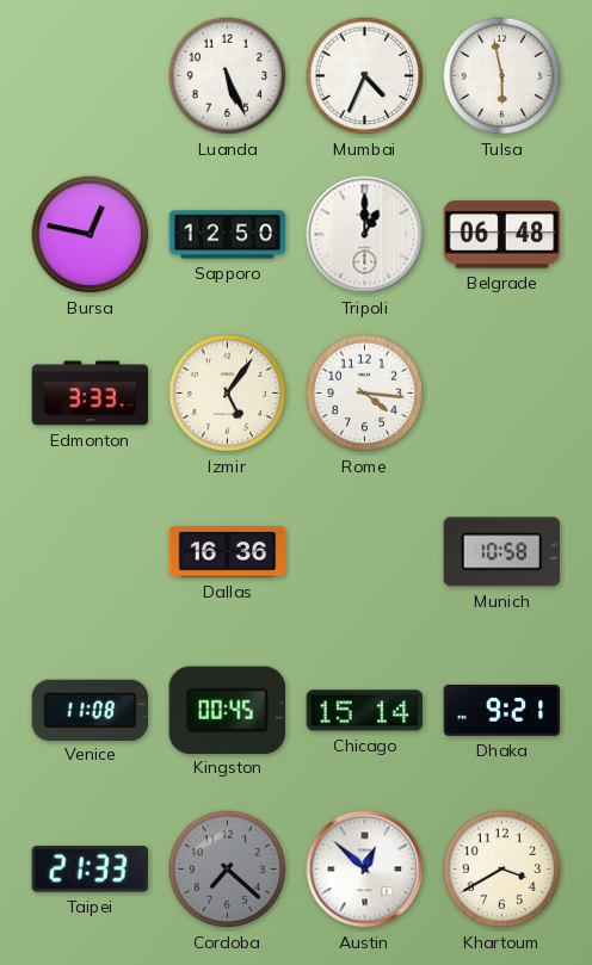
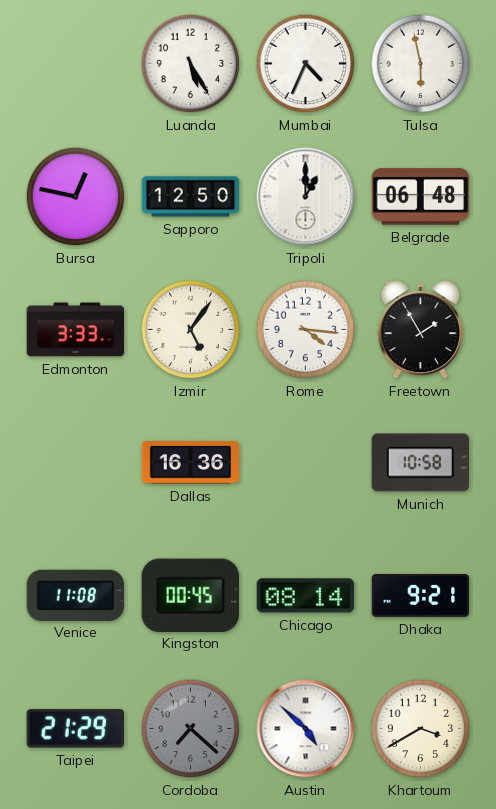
Luanda: 5:26 -> 5:25 (191, 64)
Freetown: none -> 1:55 (421, 329)
Chicago: 15:14 -> 08:14 (306, 596)
Taipei: 21:33 -> 21:29 (75, 729)
Austin: 12:52 -> 4:52 (306, 729)
